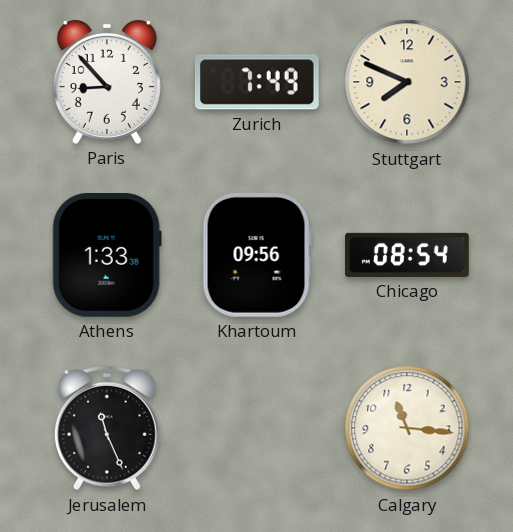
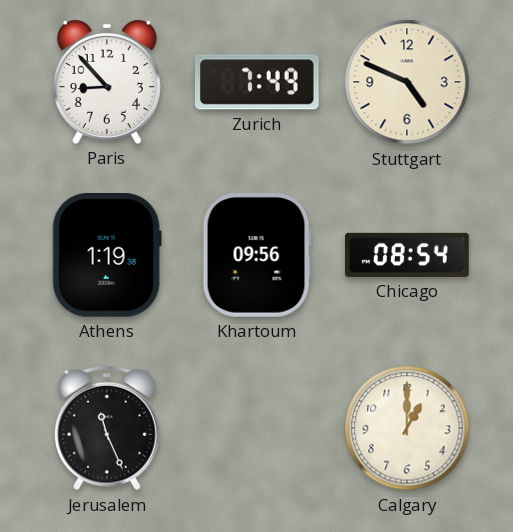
Stuttgart: 7:49 -> 4:49 (407, 82)
Athens: 1:33 -> 1:19 (107, 256)
Calgary: 11:16 -> 1:00 (407, 428)
